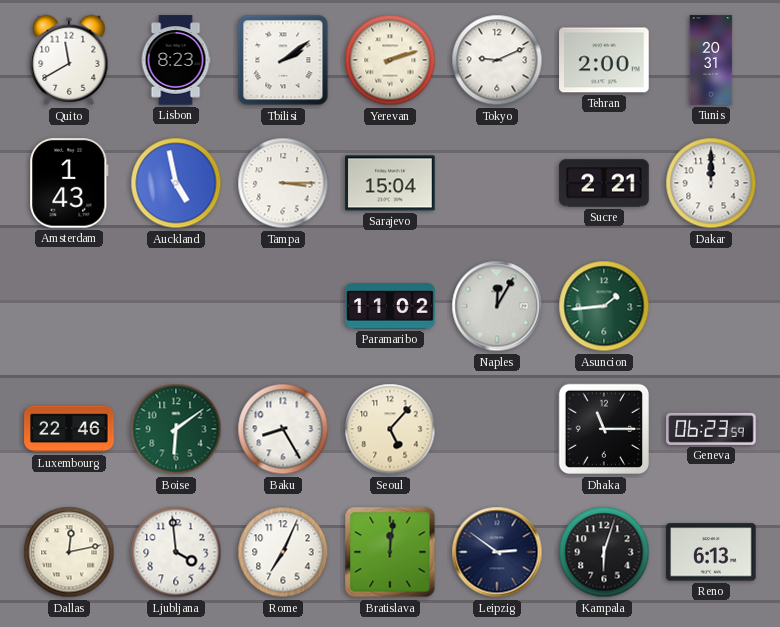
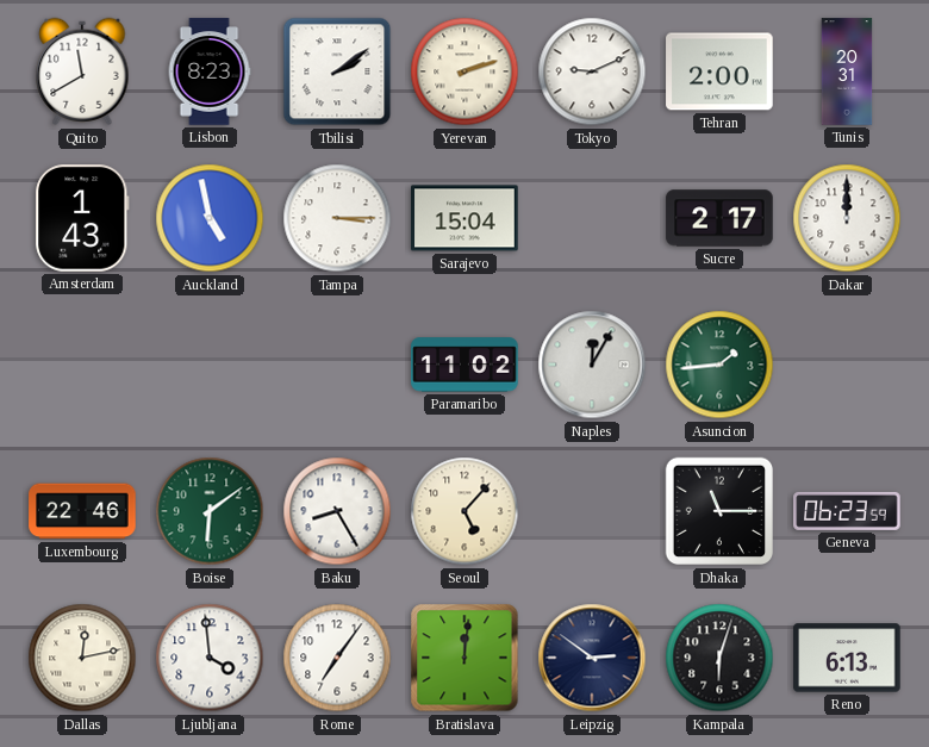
Sucre: 2:21 -> 2:17 (719, 218)
Rome: 7:04 -> 7:06 (337, 658)
